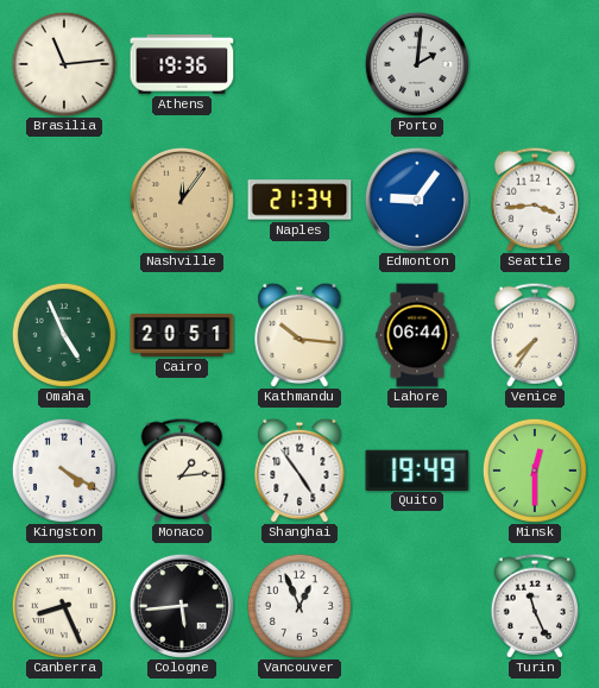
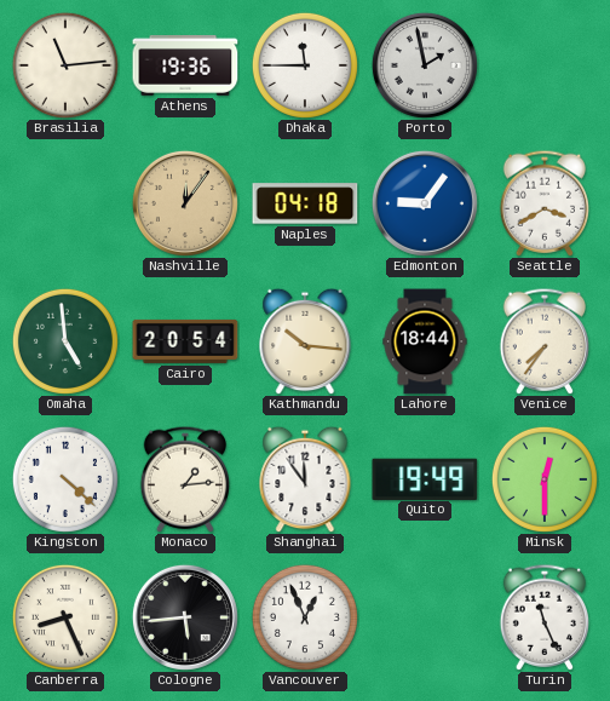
Dhaka: none -> 11:45 (305, 65)
Porto: 2:01 -> 1:58 (425, 65)
Naples: 21:34 -> 04:18 (305, 203)
Seattle: 3:44 -> 3:40 (545, 203)
Omaha: 4:56 -> 4:59 (65, 341)
Cairo: 20:51 -> 20:54 (185, 341)
Lahore: 06:44 -> 18:44 (425, 341)
Kingston: 4:20 -> 4:22 (65, 479)
Shanghai: 4:54 -> 11:54 (305, 479)
